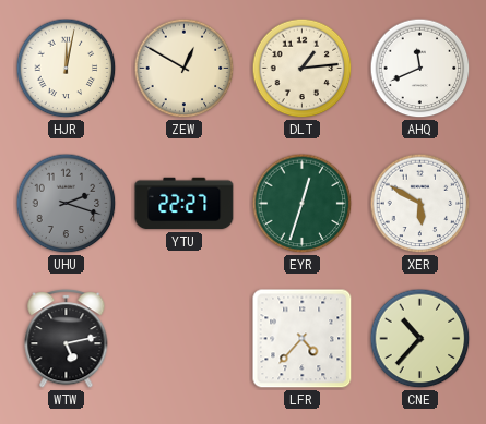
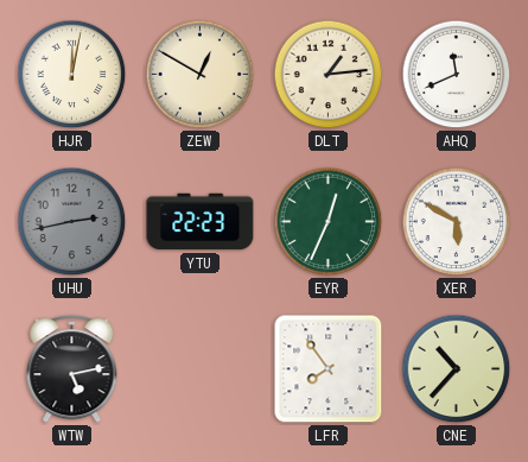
UHU: 2:18 -> 2:43 (72, 222)
YTU: 22:27 -> 22:23 (201, 222)
EYR: 12:33 -> 12:34 (329, 222)
LFR: 4:37 -> 7:54 (329, 369)
